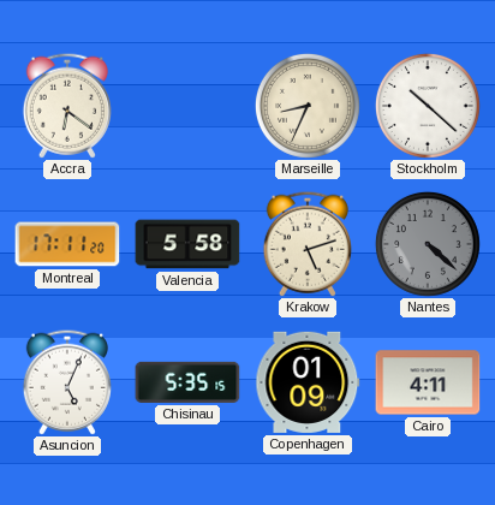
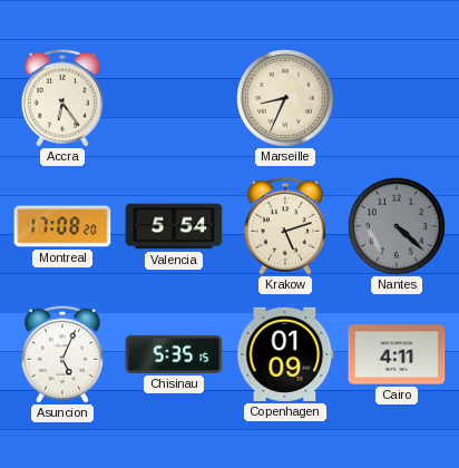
Accra: 6:21 -> 6:24 (62, 98)
Stockholm: 10:22 -> none (428, 106)
Montreal: 17:11 -> 17:08 (62, 226)
Valencia: 5:58 -> 5:54 (174, 226)
